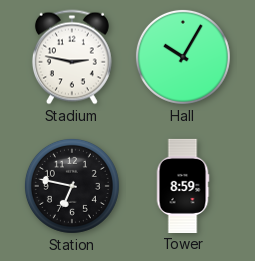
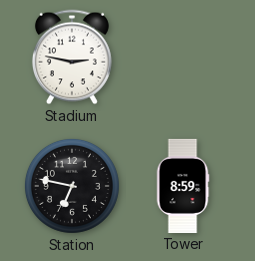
Hall: 10:05 -> none (183, 57)
